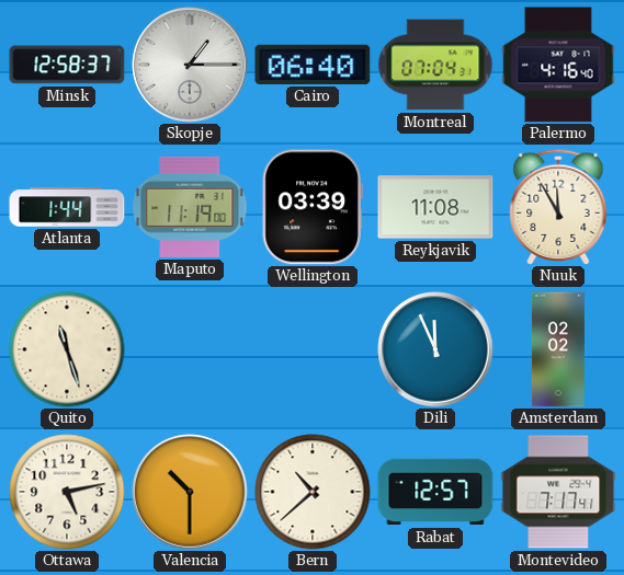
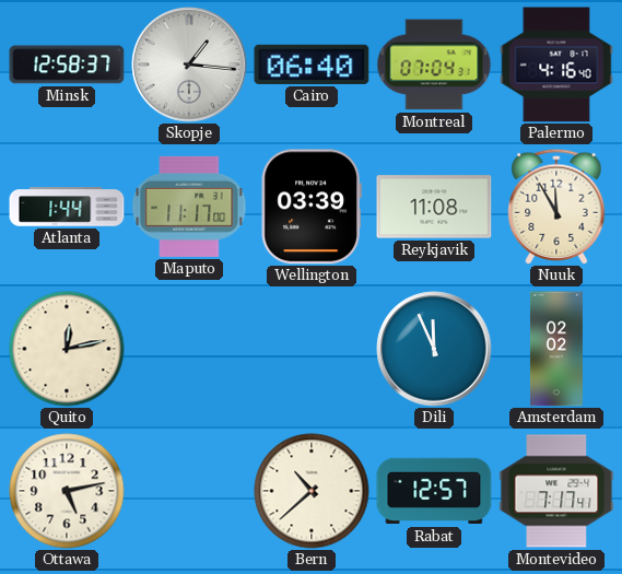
Skopje: 1:15 -> 1:16 (189, 65)
Maputo: 11:19 -> 11:17 (189, 207)
Quito: 11:27 -> 12:13 (67, 349)
Valencia: 10:30 -> none (190, 492)
